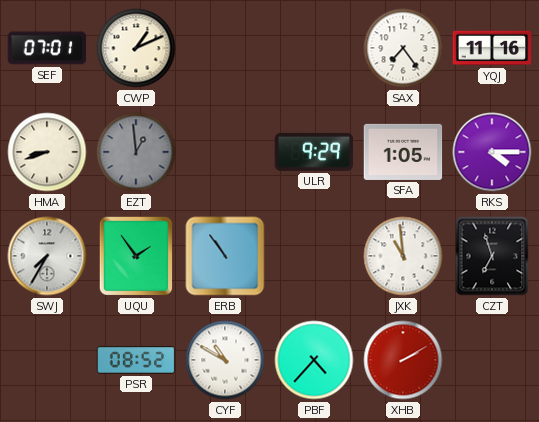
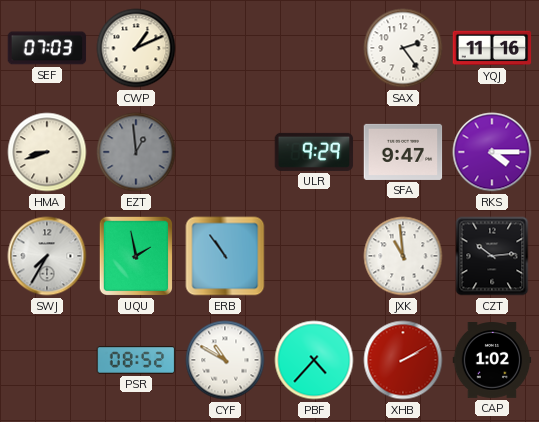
SEF: 07:01 -> 07:03 (47, 48)
SAX: 7:24 -> 2:24 (403, 48)
SFA: 1:05 -> 9:47 (403, 152)
UQU: 1:54 -> 1:58 (135, 256)
CZT: 6:57 -> 10:14 (492, 256)
CAP: none -> 1:02 (492, 361)
